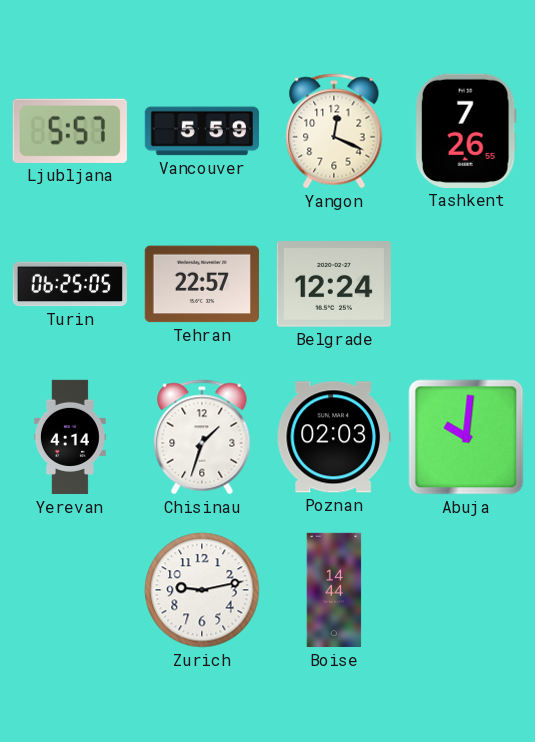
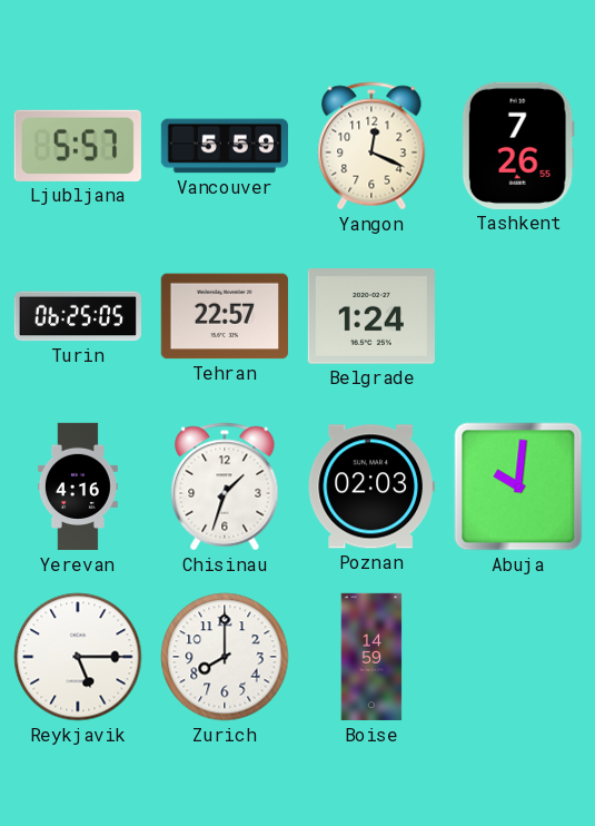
Belgrade: 12:24 -> 1:24 (371, 317)
Yerevan: 4:14 -> 4:16 (78, 486)
Reykjavik: none -> 5:15 (78, 657)
Zurich: 9:13 -> 8:00 (225, 657)
Boise: 14:44 -> 14:59 (371, 657)
